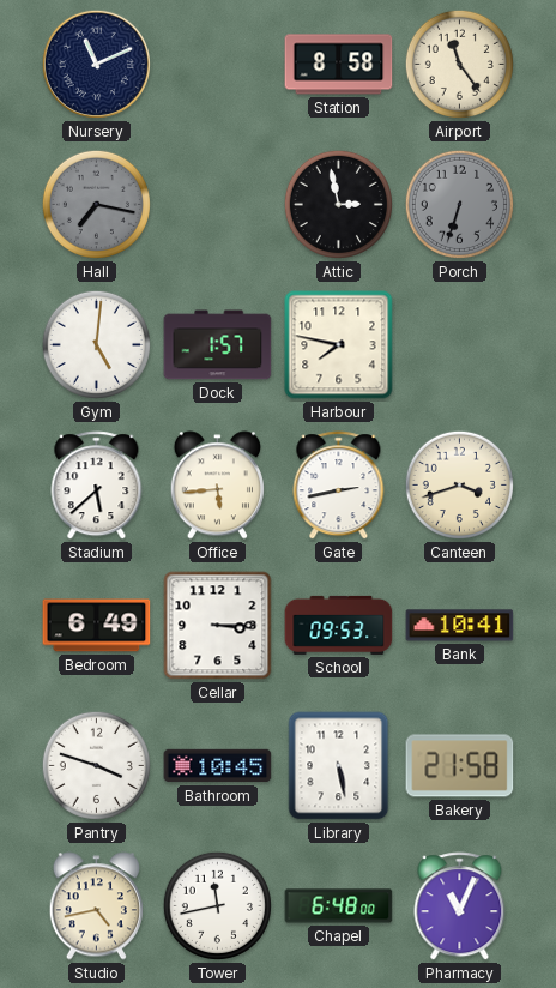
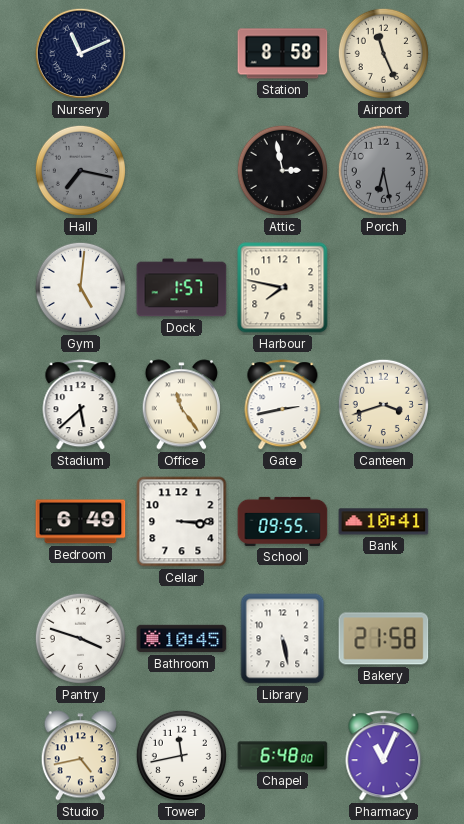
Airport: 11:24 -> 11:26 (383, 53)
Porch: 6:33 -> 6:28 (383, 170)
Office: 5:44 -> 11:24 (181, 405)
School: 09:53 -> 09:55 (283, 521)
